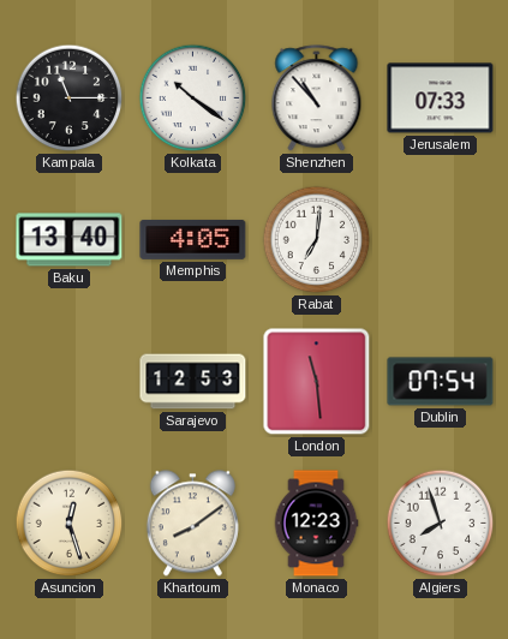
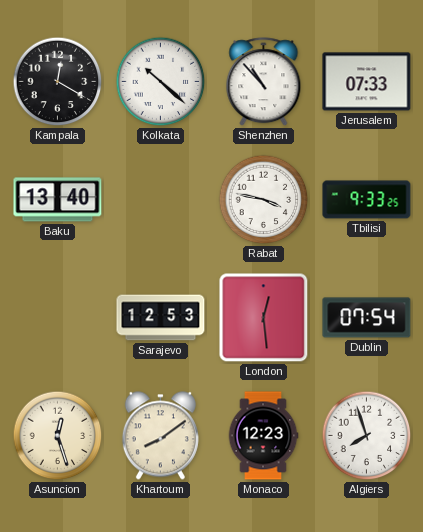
Kampala: 11:15 -> 12:20 (58, 82)
Kolkata: 10:21 -> 10:22 (161, 82)
Memphis: 4:05 -> none (193, 239)
Rabat: 7:01 -> 3:47 (264, 200)
Tbilisi: none -> 9:33 (367, 200)
London: 11:29 -> 12:29 (264, 318)
